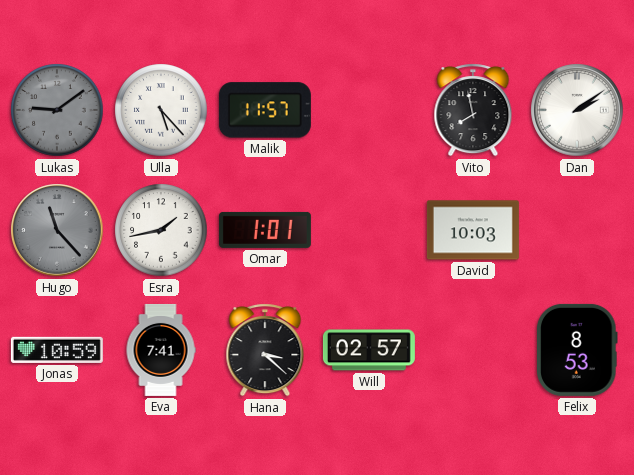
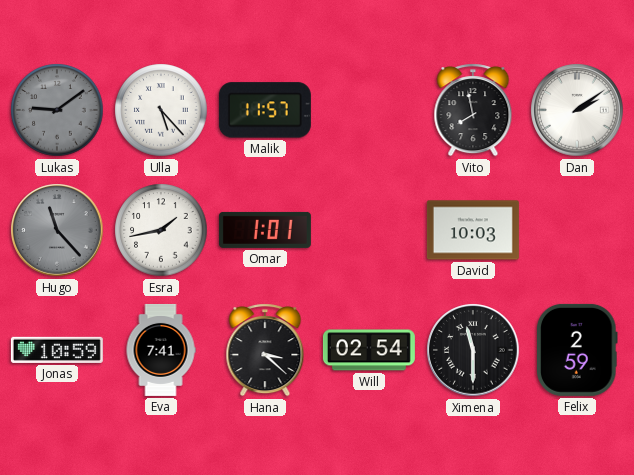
Will: 02:57 -> 02:54 (369, 350)
Ximena: none -> 11:30 (473, 350)
Felix: 8:53 -> 2:59 (578, 350)
